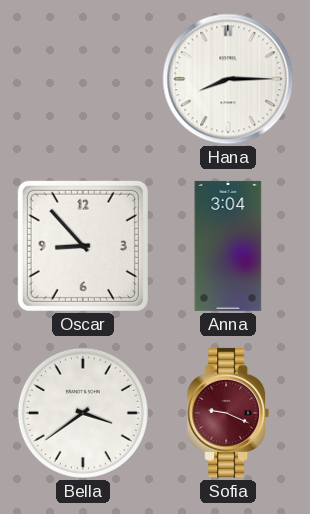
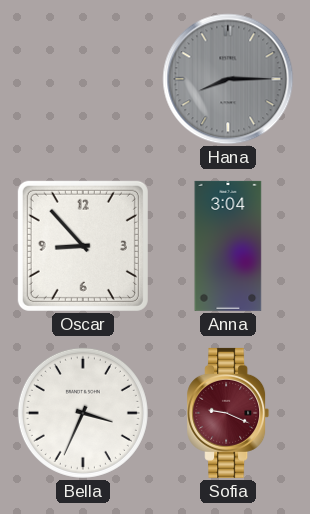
Hana dial: white -> grey (228, 79)
Bella: 3:39 -> 3:34 (83, 413)
